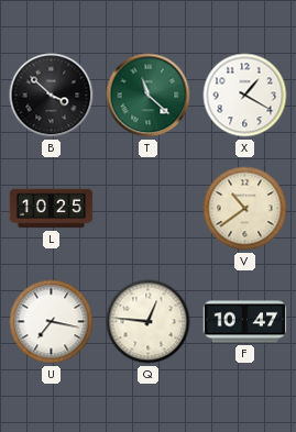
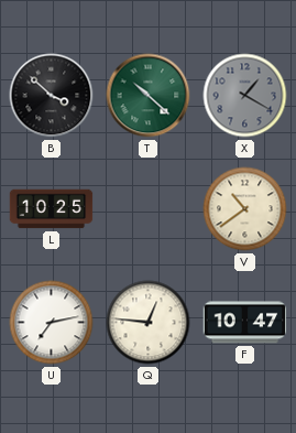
T: 11:22 -> 10:22 (149, 96)
X dial: white -> grey (245, 96)
U: 7:17 -> 7:13 (52, 323)
